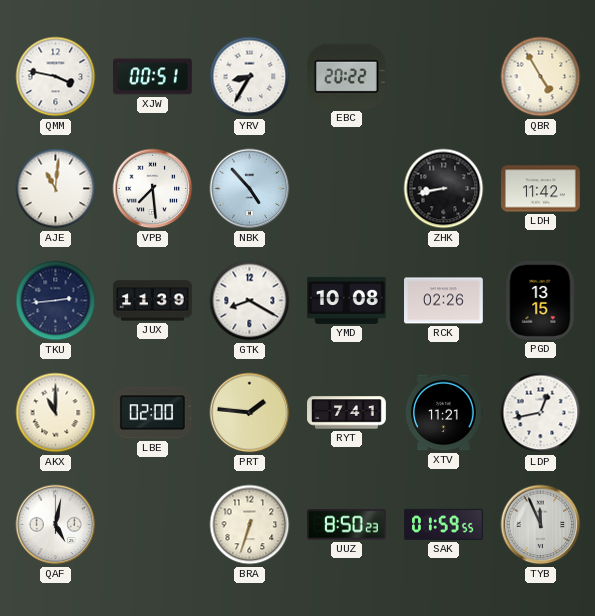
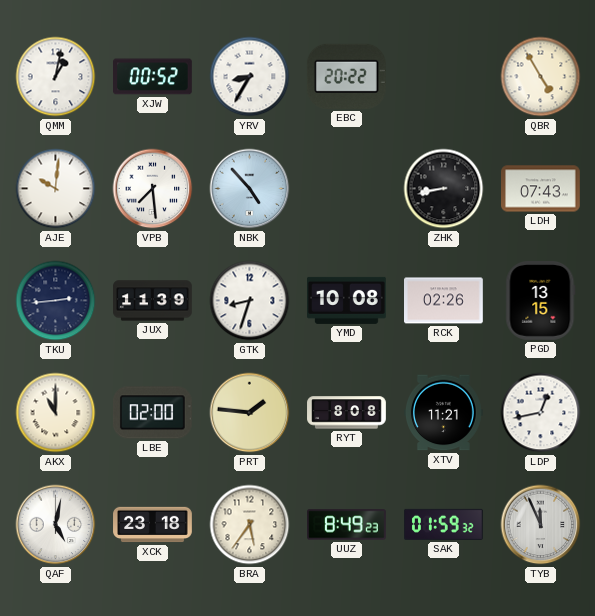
QMM: 3:47 -> 1:02 (56, 77)
XJW: 00:51 -> 00:52 (153, 77)
AJE: 11:01 -> 10:01 (56, 189)
LDH: 11:42 -> 07:43 (541, 189)
GTK: 8:20 -> 8:33 (250, 301)
RYT: 7:41 -> 8:08 (347, 413)
XCK: none -> 23:18 (153, 525)
BRA: 6:33 -> 5:36 (250, 525)
UUZ: 8:50 -> 8:49 (347, 525)
SAK: 01:59:55 -> 01:59:32 (444, 524)
